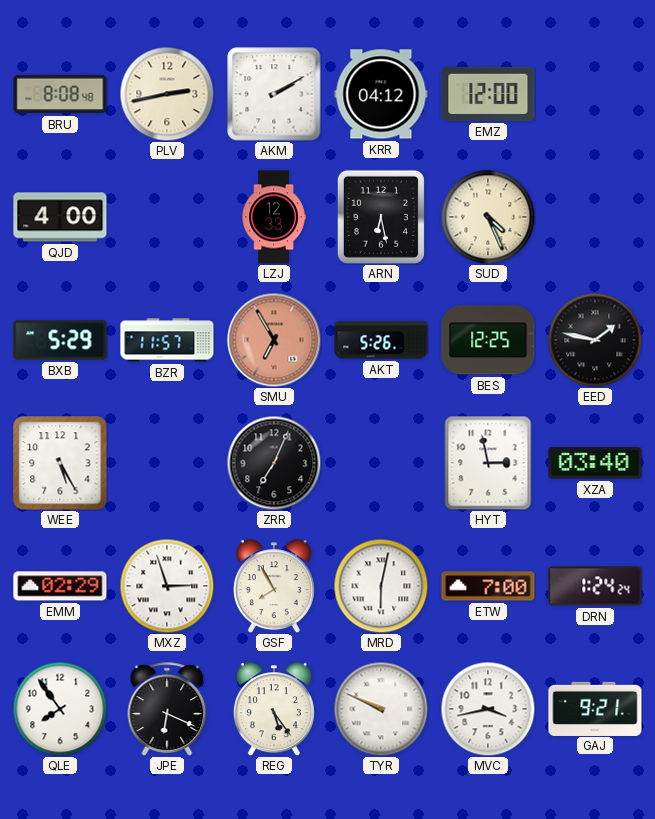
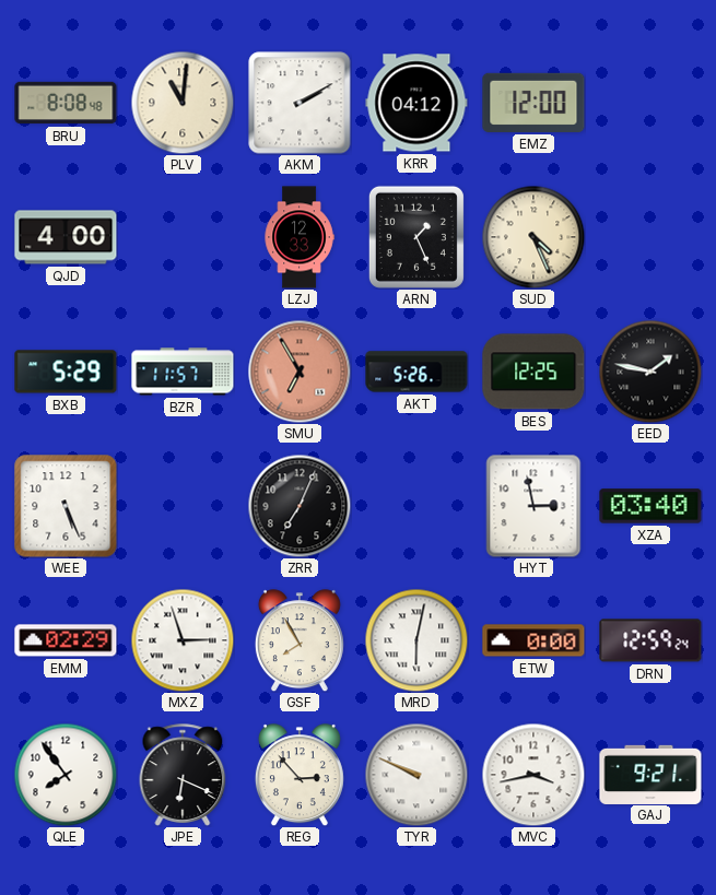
PLV: 2:43 -> 11:01 (183, 103)
ARN: 6:28 -> 1:26 (416, 237)
WEE: 5:25 -> 5:26 (66, 506)
ETW: 7:00 -> 0:00 (533, 640)
DRN: 1:24 -> 12:59 (650, 640)
REG: 5:24 -> 2:53 (300, 775)
